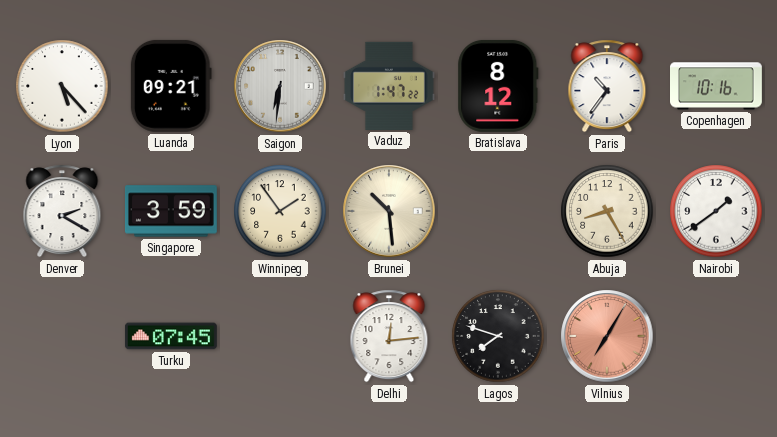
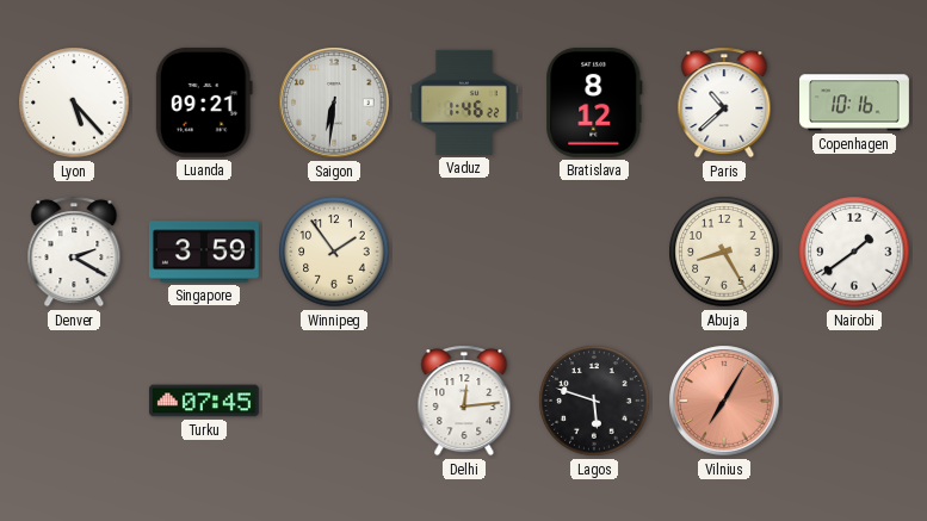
Vaduz: 1:47 -> 1:46 (464, 103)
Paris: 10:36 -> 10:38 (724, 103)
Brunei: 10:29 -> none (389, 211)
Lagos: 7:48 -> 5:48 (594, 401)
